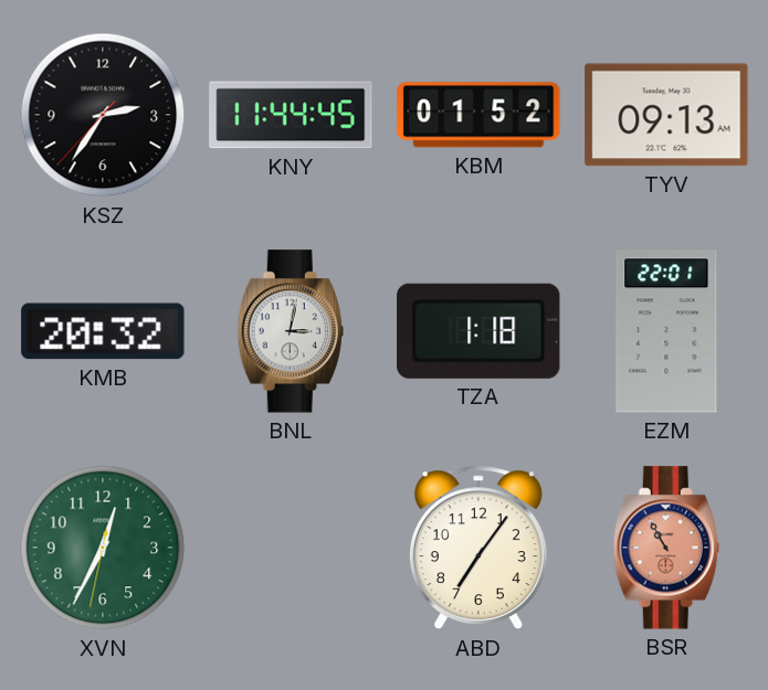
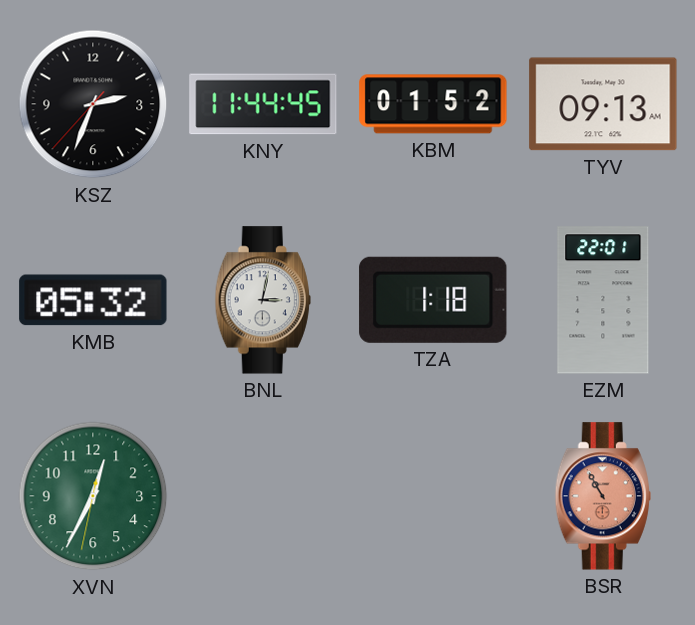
KSZ: 2:35 -> 2:33 (93, 104)
KMB: 20:32 -> 05:32 (93, 300)
ABD: 7:06 -> none (478, 548)
